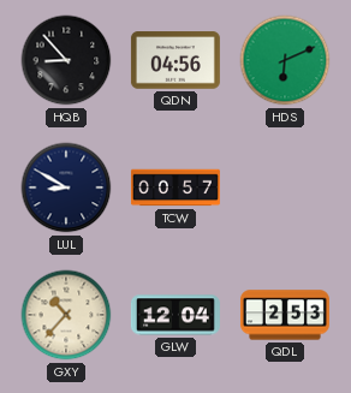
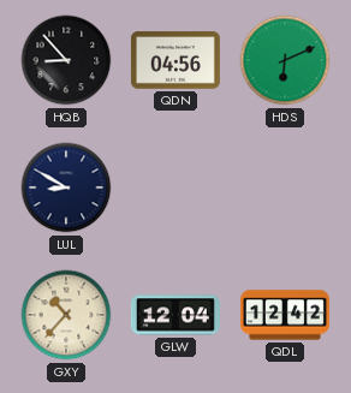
TCW: 00:57 -> none (175, 187)
QDL: 2:53 -> 12:42 (285, 315)
